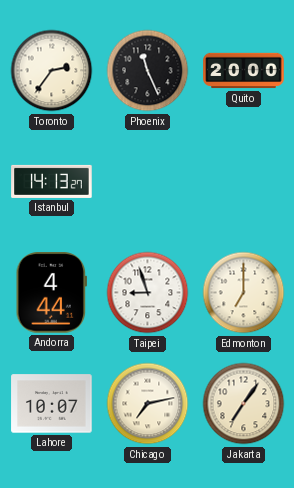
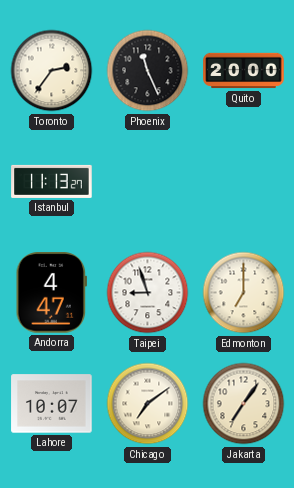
Istanbul: 14:13 -> 11:13 (52, 181)
Andorra: 4:44 -> 4:47 (52, 293)
Chicago: 7:13 -> 7:09 (148, 404)
